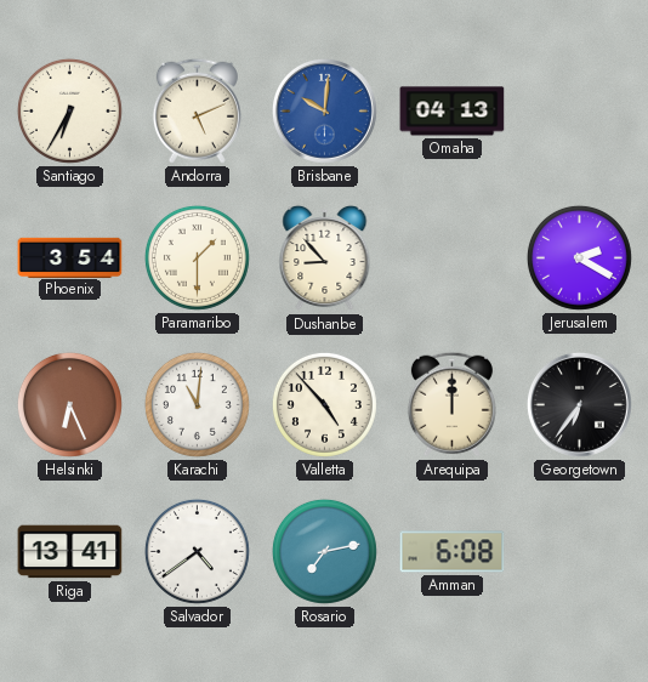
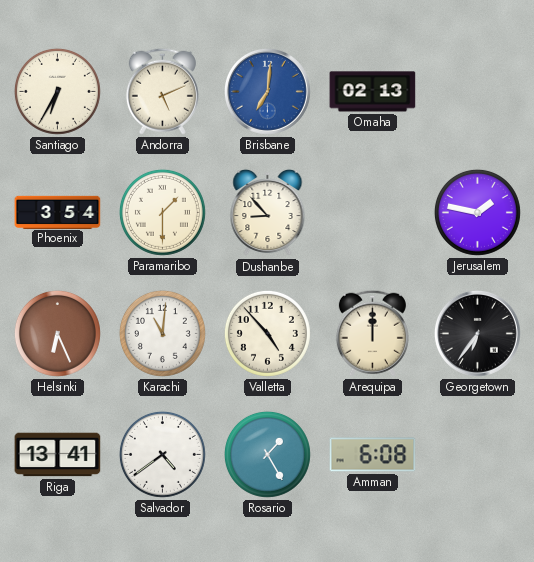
Brisbane: 10:01 -> 7:01 (267, 91)
Omaha: 04:13 -> 02:13 (373, 92)
Jerusalem: 2:20 -> 1:47 (477, 212)
Rosario: 7:13 -> 1:25 (267, 454)
